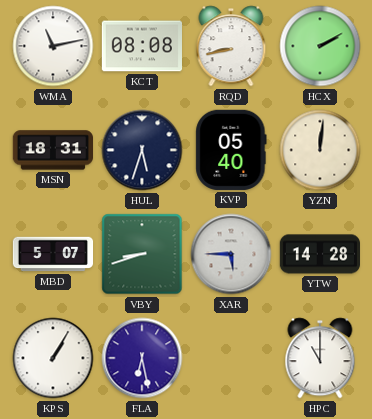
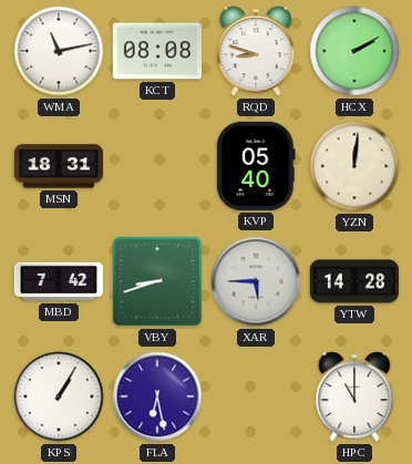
RQD: 8:43 -> 8:48 (256, 51)
HUL: 5:33 -> none (142, 150)
MBD: 5:07 -> 7:42 (59, 281)
